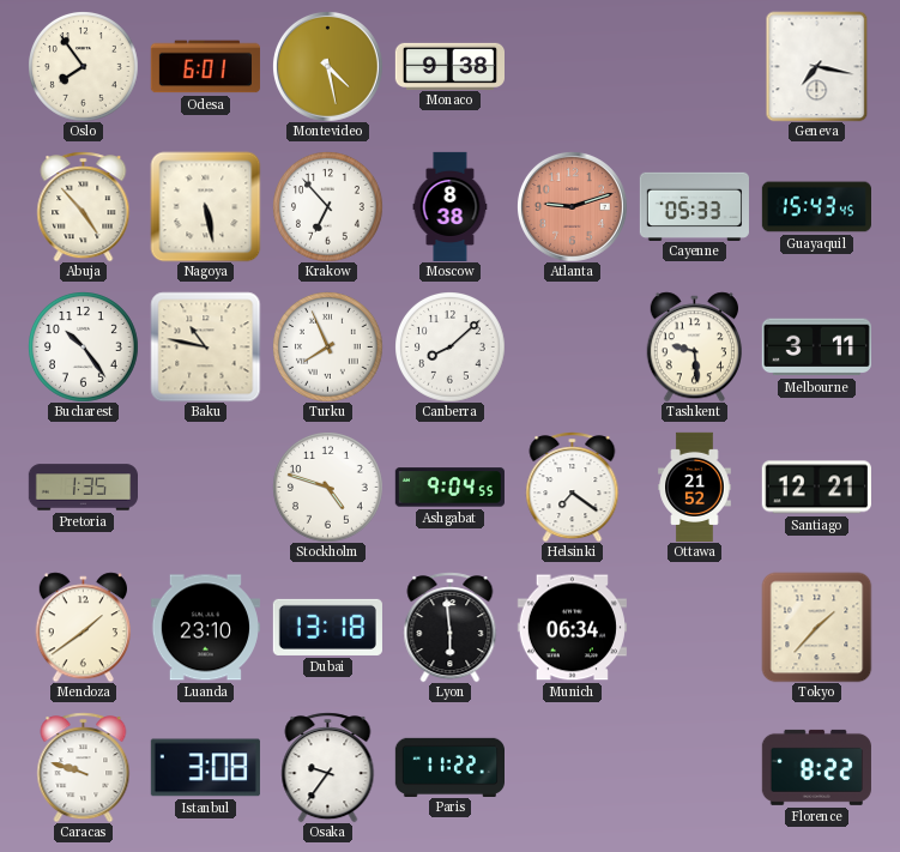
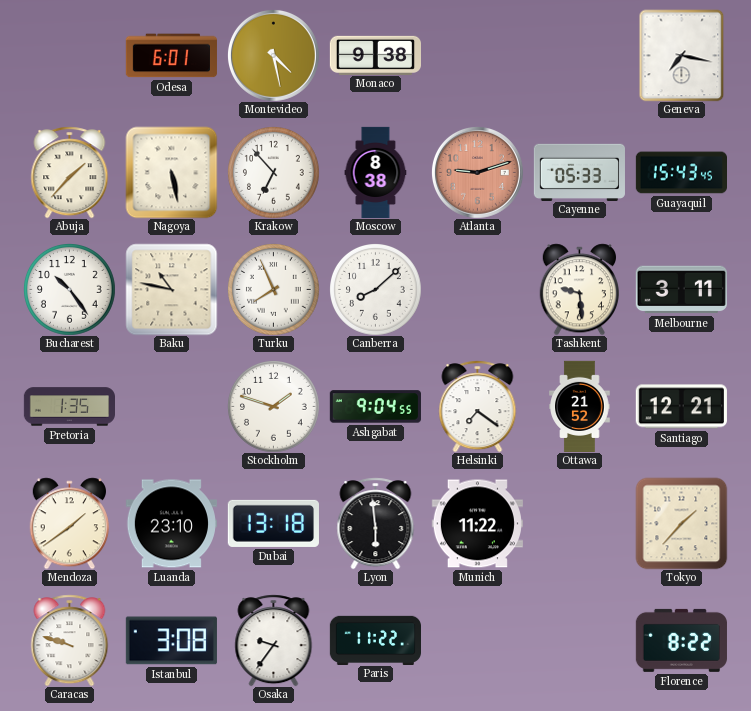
Oslo: 7:54 -> none (84, 67)
Abuja: 4:53 -> 1:37 (70, 172)
Stockholm: 4:48 -> 1:48 (274, 407)
Munich: 06:34 -> 11:22 (477, 524)
